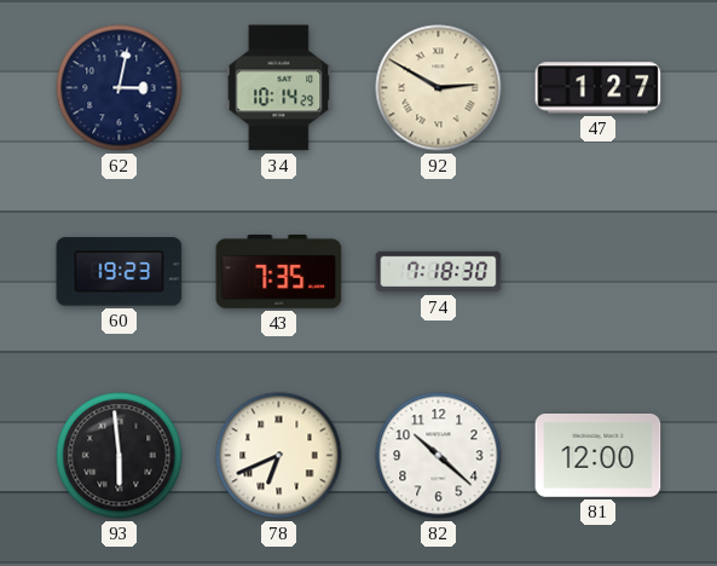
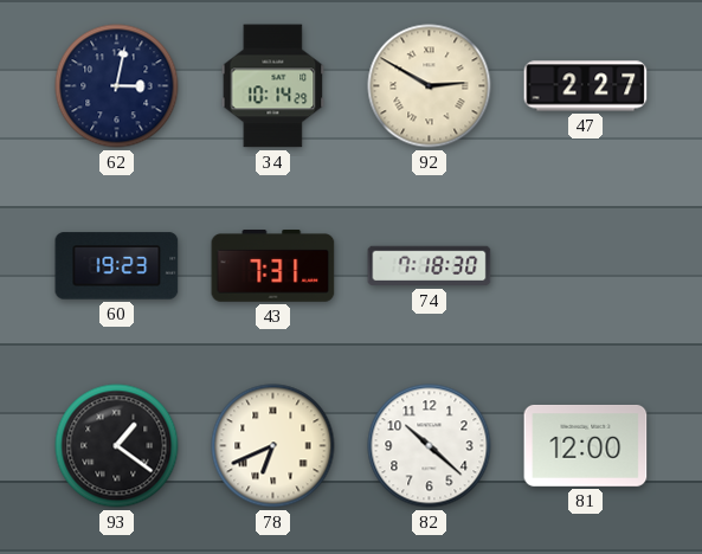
47: 1:27 -> 2:27 (586, 86)
43: 7:35 -> 7:31 (273, 266)
93: 5:59 -> 1:21 (117, 446)
